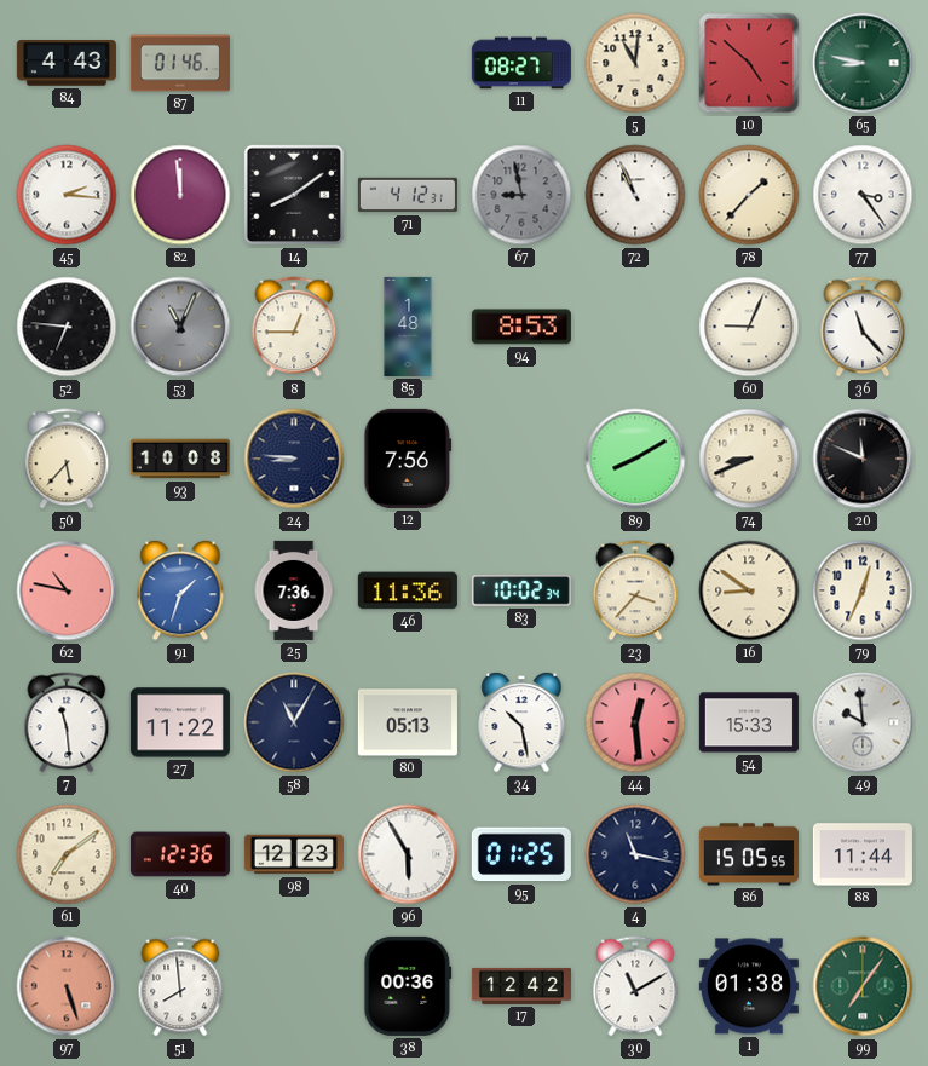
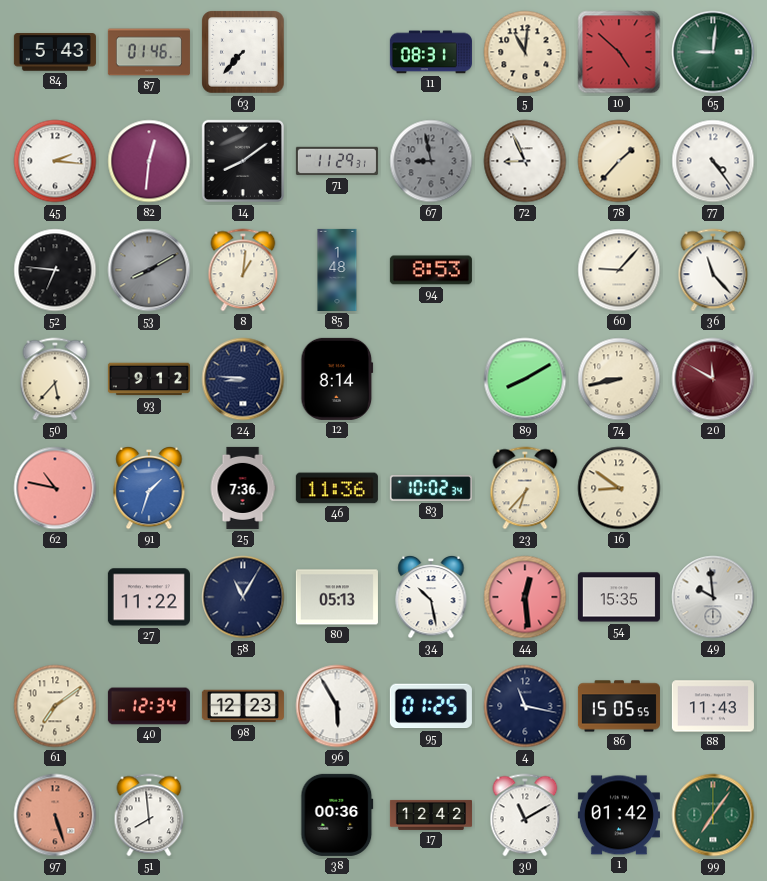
84: 4:43 -> 5:43 (55, 52)
63: none -> 7:37 (244, 53)
11: 08:27 -> 08:31 (431, 52)
65: 8:47 -> 9:01 (713, 52)
82: 11:59 -> 12:31 (149, 161)
71: 4:12 -> 11:29 (337, 161)
72: 10:56 -> 8:56 (525, 161)
77: 3:24 -> 4:24 (713, 161)
53: 11:04 -> 8:10 (149, 270)
8: 12:45 -> 1:01 (243, 270)
60: 9:04 -> 9:07 (619, 270)
93: 10:08 -> 9:12 (149, 379)
12: 7:56 -> 8:14 (337, 379)
74: 8:41 -> 8:43 (619, 379)
20: 11:49 -> 11:50 (713, 379)
20 dial: black -> burgundy (713, 379)
23: 3:37 -> 6:37 (525, 488)
79: 12:34 -> none (863, 590)
7: 11:29 -> none (67, 722)
54: 15:33 -> 15:35 (619, 597)
40: 12:36 -> 12:34 (149, 706)
88: 11:44 -> 11:43 (713, 706)
1: 01:38 -> 01:42 (619, 815)
